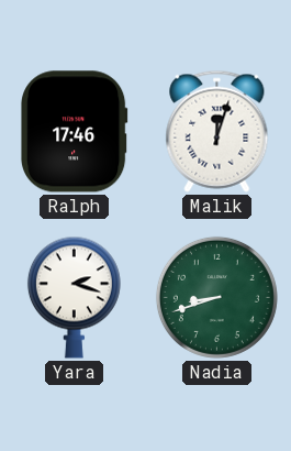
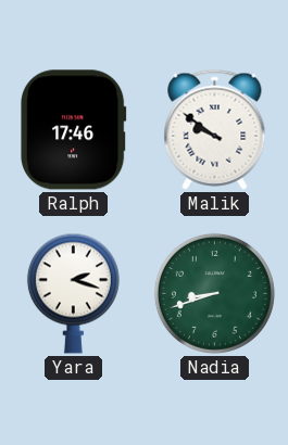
Malik: 12:03 -> 9:51 (215, 129)
